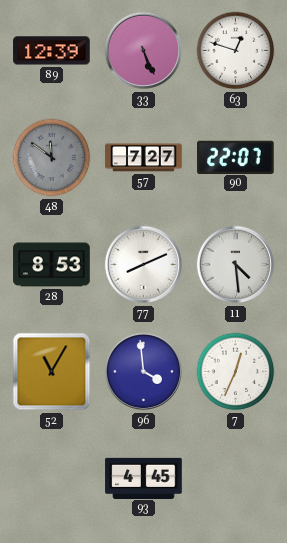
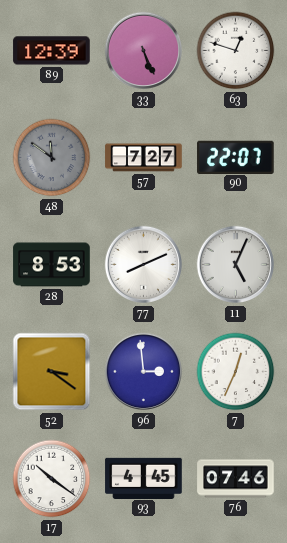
11: 4:29 -> 5:04 (236, 265)
52: 11:05 -> 3:21 (52, 372)
96: 3:59 -> 2:59 (144, 372)
17: none -> 10:21 (52, 479)
76: none -> 07:46 (236, 479)
